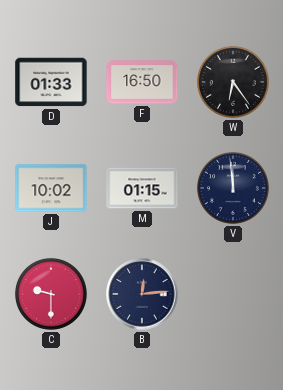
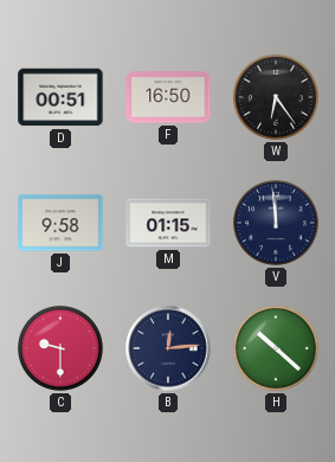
D: 01:33 -> 00:51 (60, 97)
J: 10:02 -> 9:58 (60, 223)
H: none -> 10:22 (276, 348)
